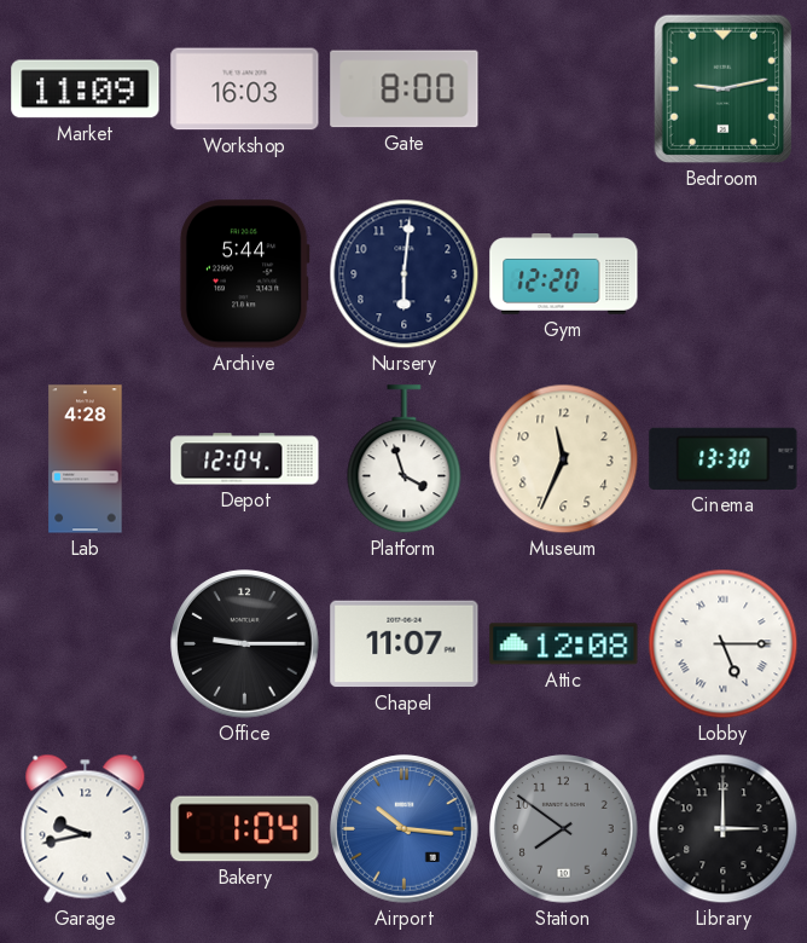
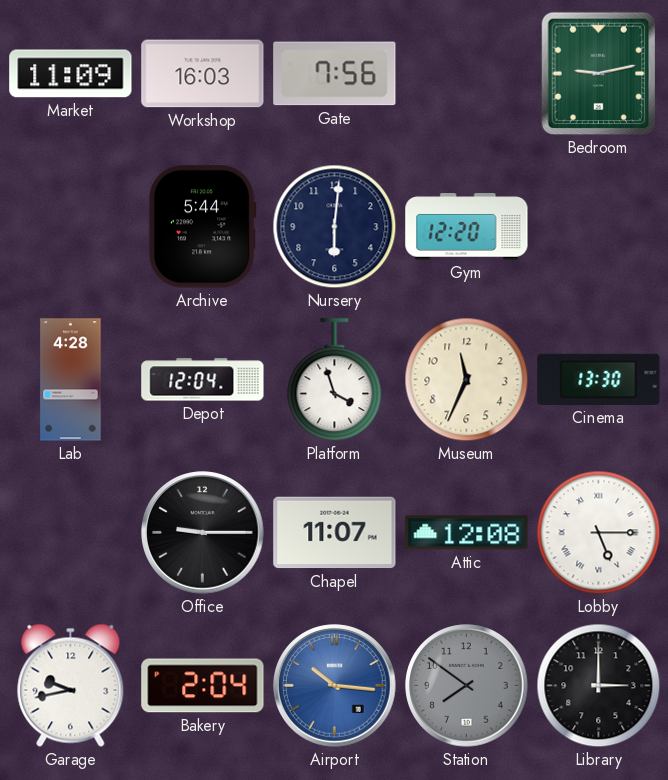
Gate: 8:00 -> 7:56 (335, 74)
Bakery: 1:04 -> 2:04 (203, 686)
